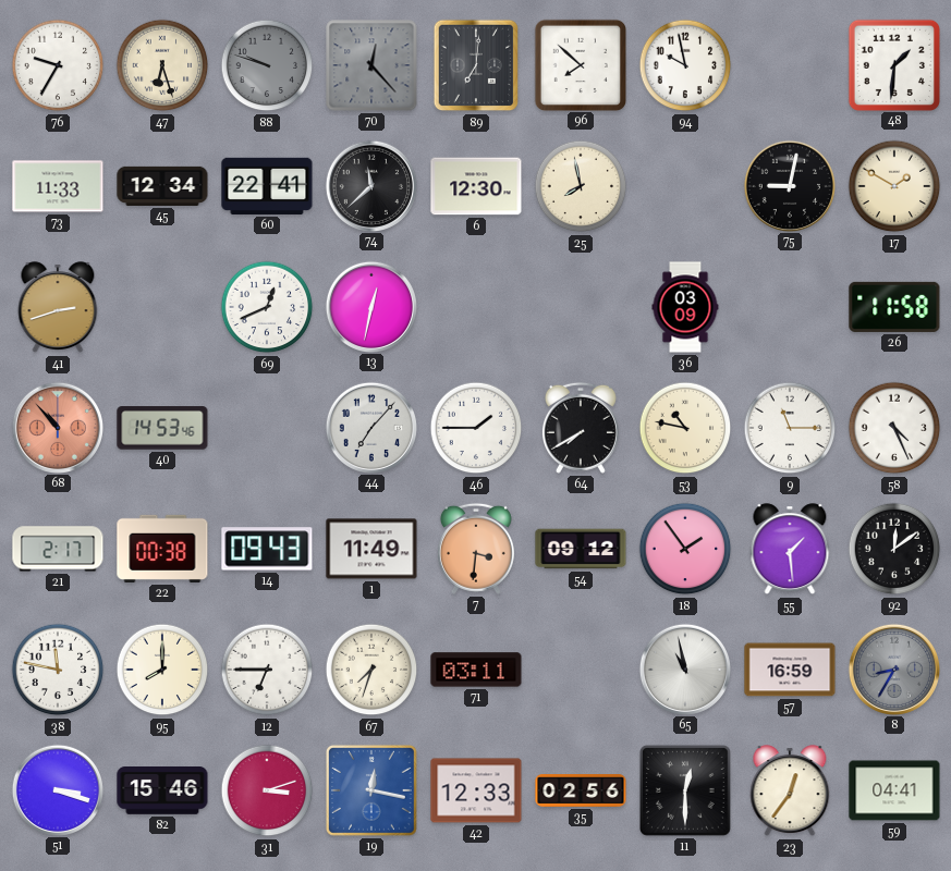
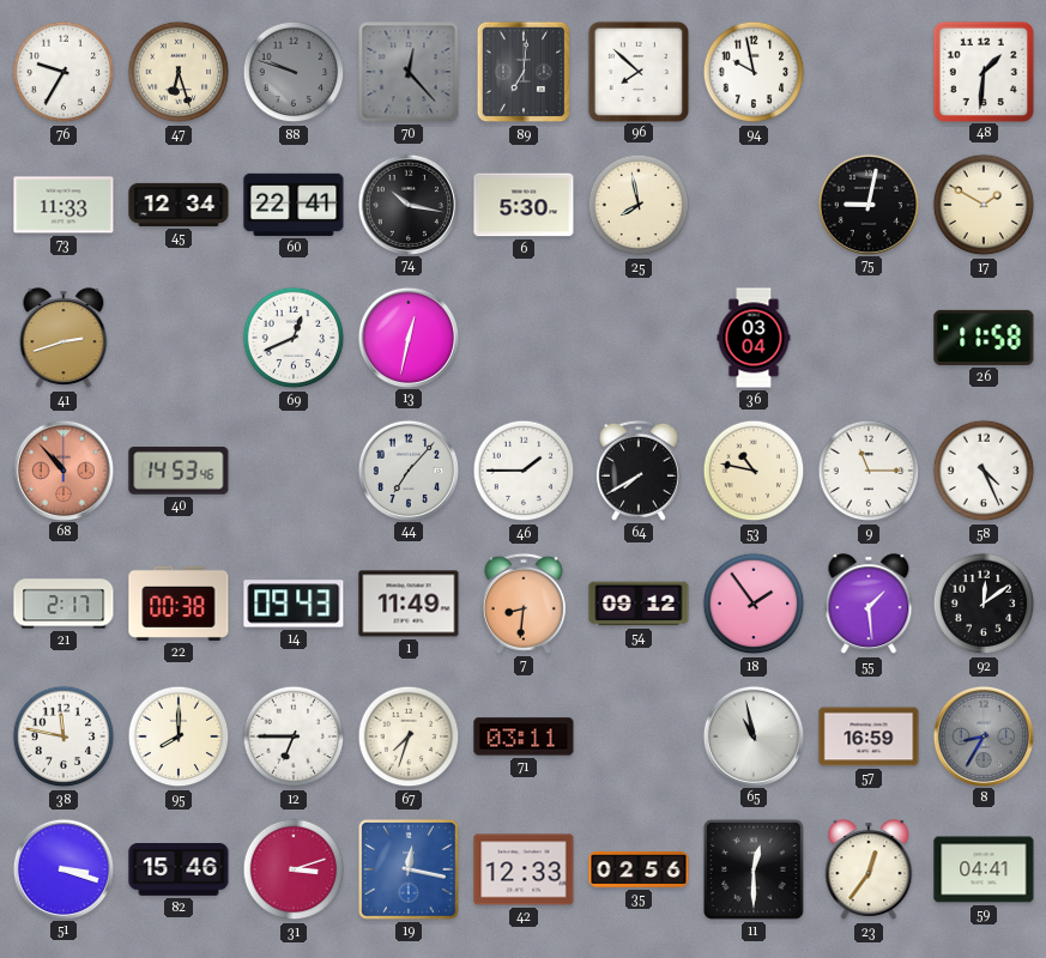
74: 11:38 -> 10:17 (407, 204)
6: 12:30 -> 5:30 (524, 205)
36: 03:09 -> 03:04 (754, 338)
7: 3:31 -> 8:31 (524, 604)
